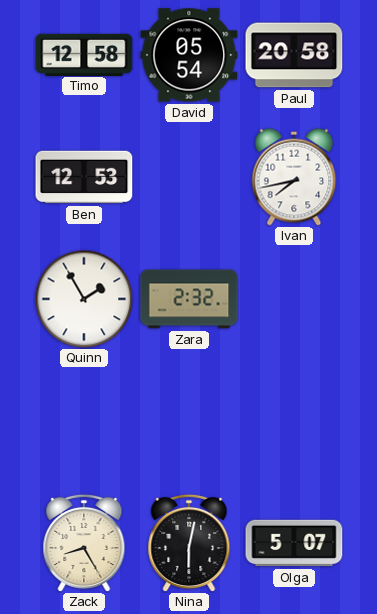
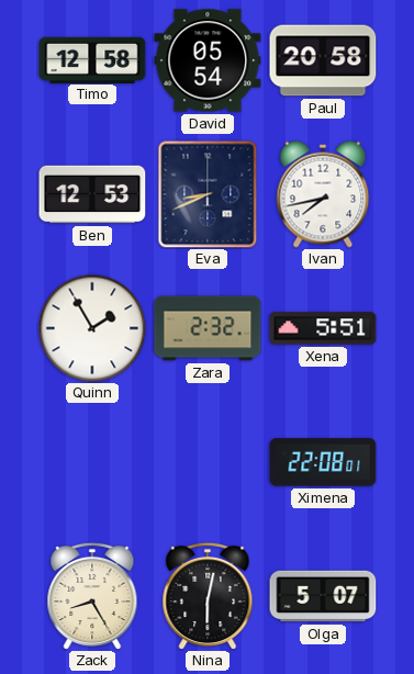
Eva: none -> 8:41 (208, 194)
Xena: none -> 5:51 (323, 328)
Ximena: none -> 22:08 (323, 462)
